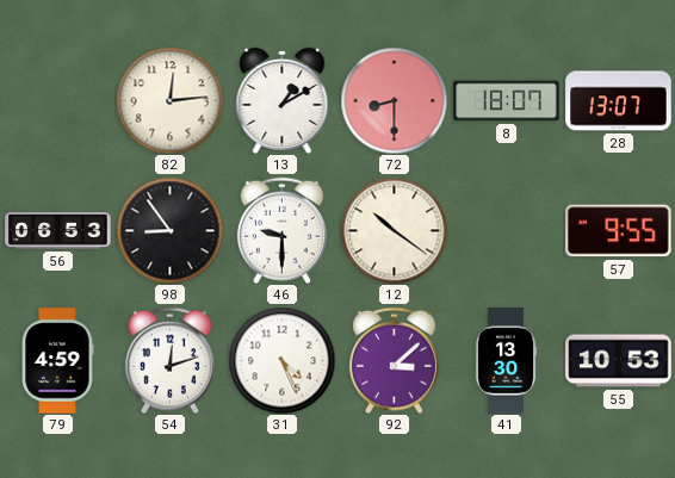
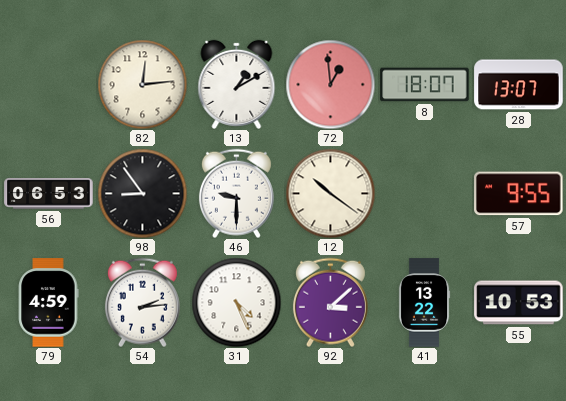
72: 8:30 -> 12:59 (330, 84)
54: 12:12 -> 2:14 (142, 302)
41: 13:30 -> 13:22 (424, 303)
